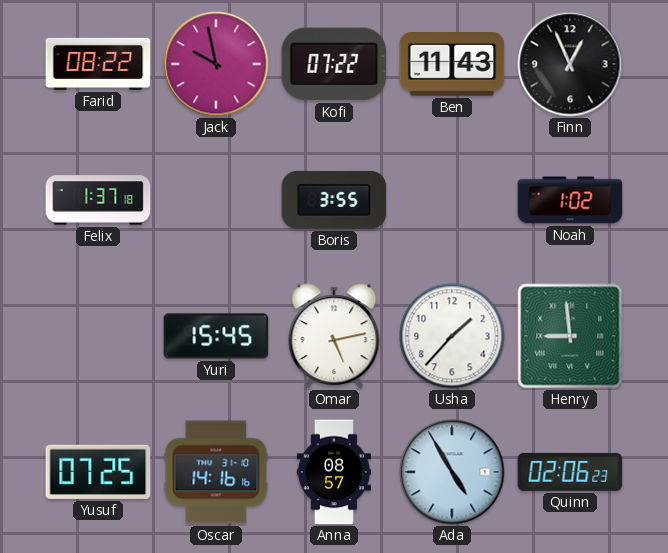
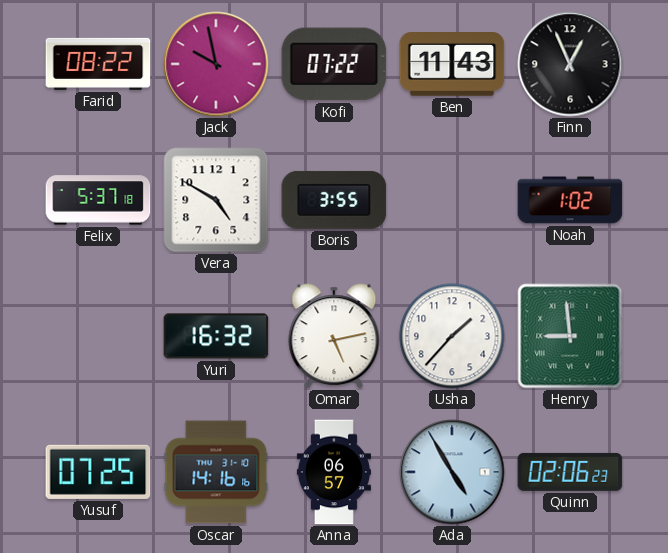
Felix: 1:37 -> 5:37 (98, 200)
Vera: none -> 4:50 (216, 200)
Yuri: 15:45 -> 16:32 (216, 336)
Anna: 08:57 -> 06:57 (334, 472)
